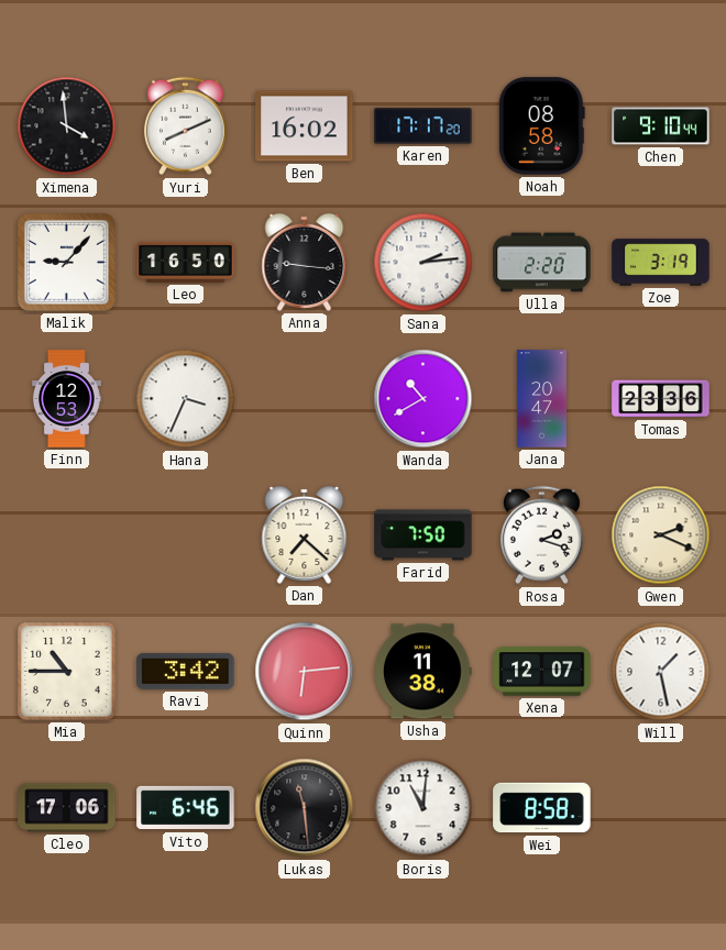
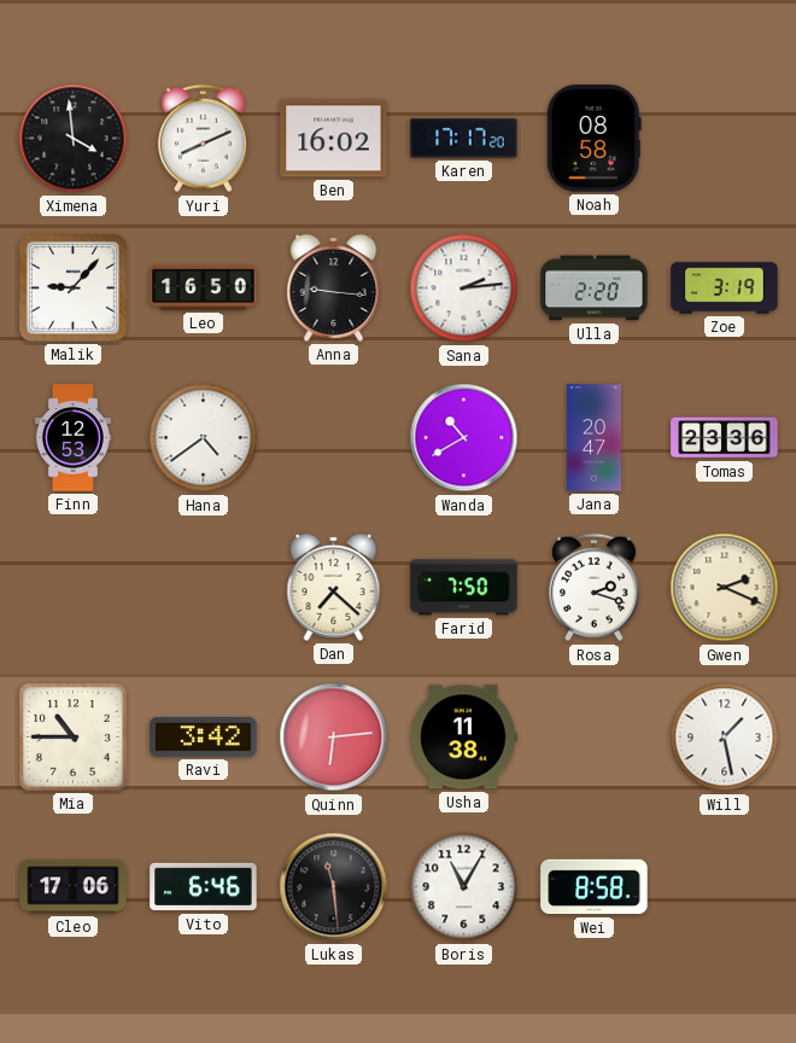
Chen: 9:10 -> none (661, 126)
Hana: 3:34 -> 4:39 (204, 438)
Xena: 12:07 -> none (542, 672)
Boris: 11:01 -> 11:05 (464, 887)
